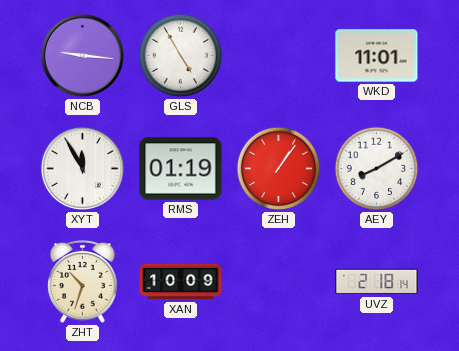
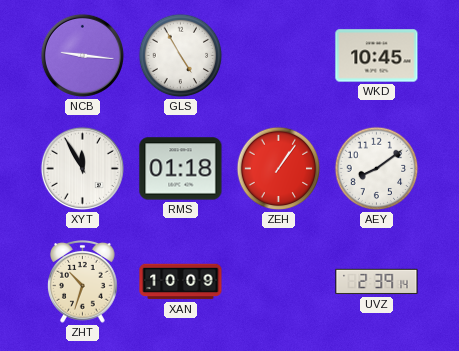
WKD: 11:01 -> 10:45 (377, 56)
RMS: 01:19 -> 01:18 (181, 169)
AEY: 8:10 -> 8:09 (377, 169)
UVZ: 2:18 -> 2:39 (377, 282)
